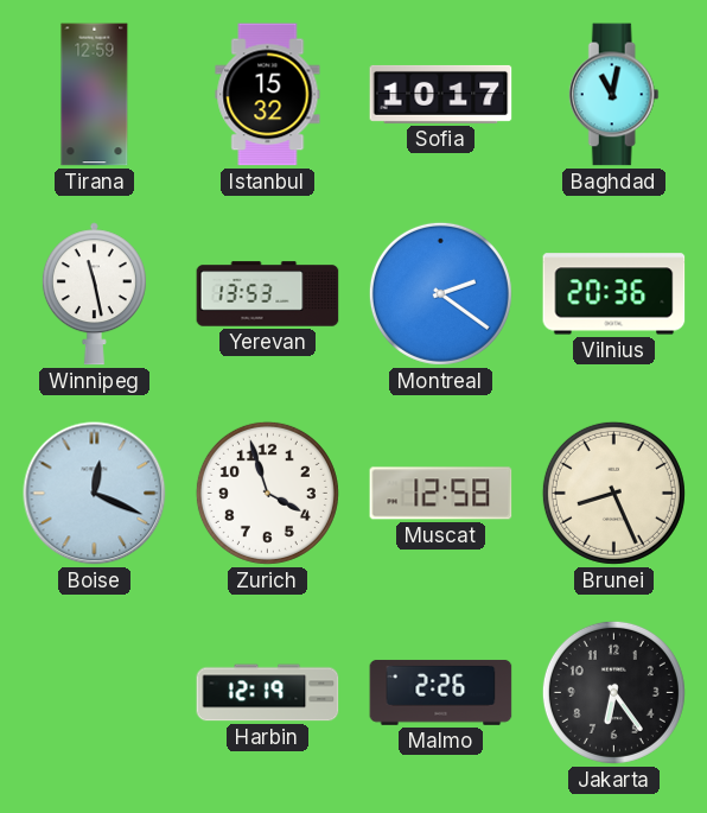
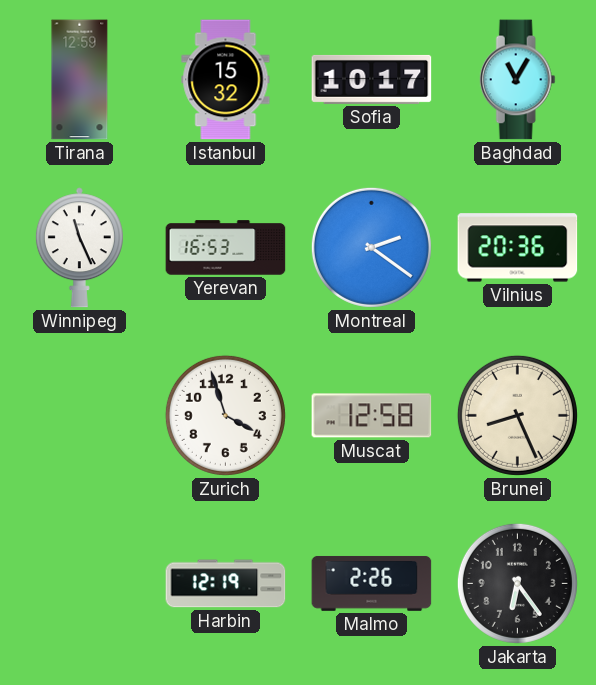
Baghdad: 11:02 -> 11:05 (517, 80)
Winnipeg: 11:28 -> 11:26 (79, 248)
Yerevan: 13:53 -> 16:53 (226, 248)
Boise: 12:19 -> none (95, 494)
